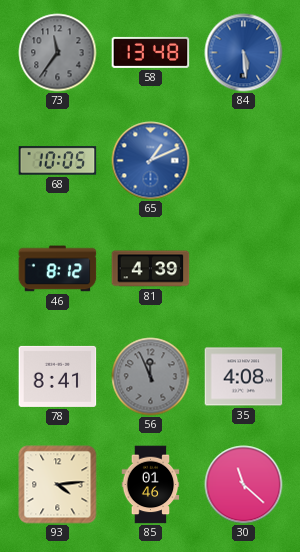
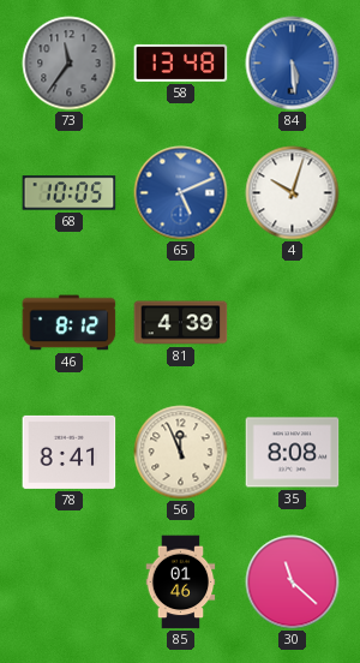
65: 1:11 -> 5:11 (181, 193)
4: none -> 10:03 (293, 193)
56 dial: grey -> cream (181, 453)
35: 4:08 -> 8:08 (293, 453)
93: 4:14 -> none (58, 485)
